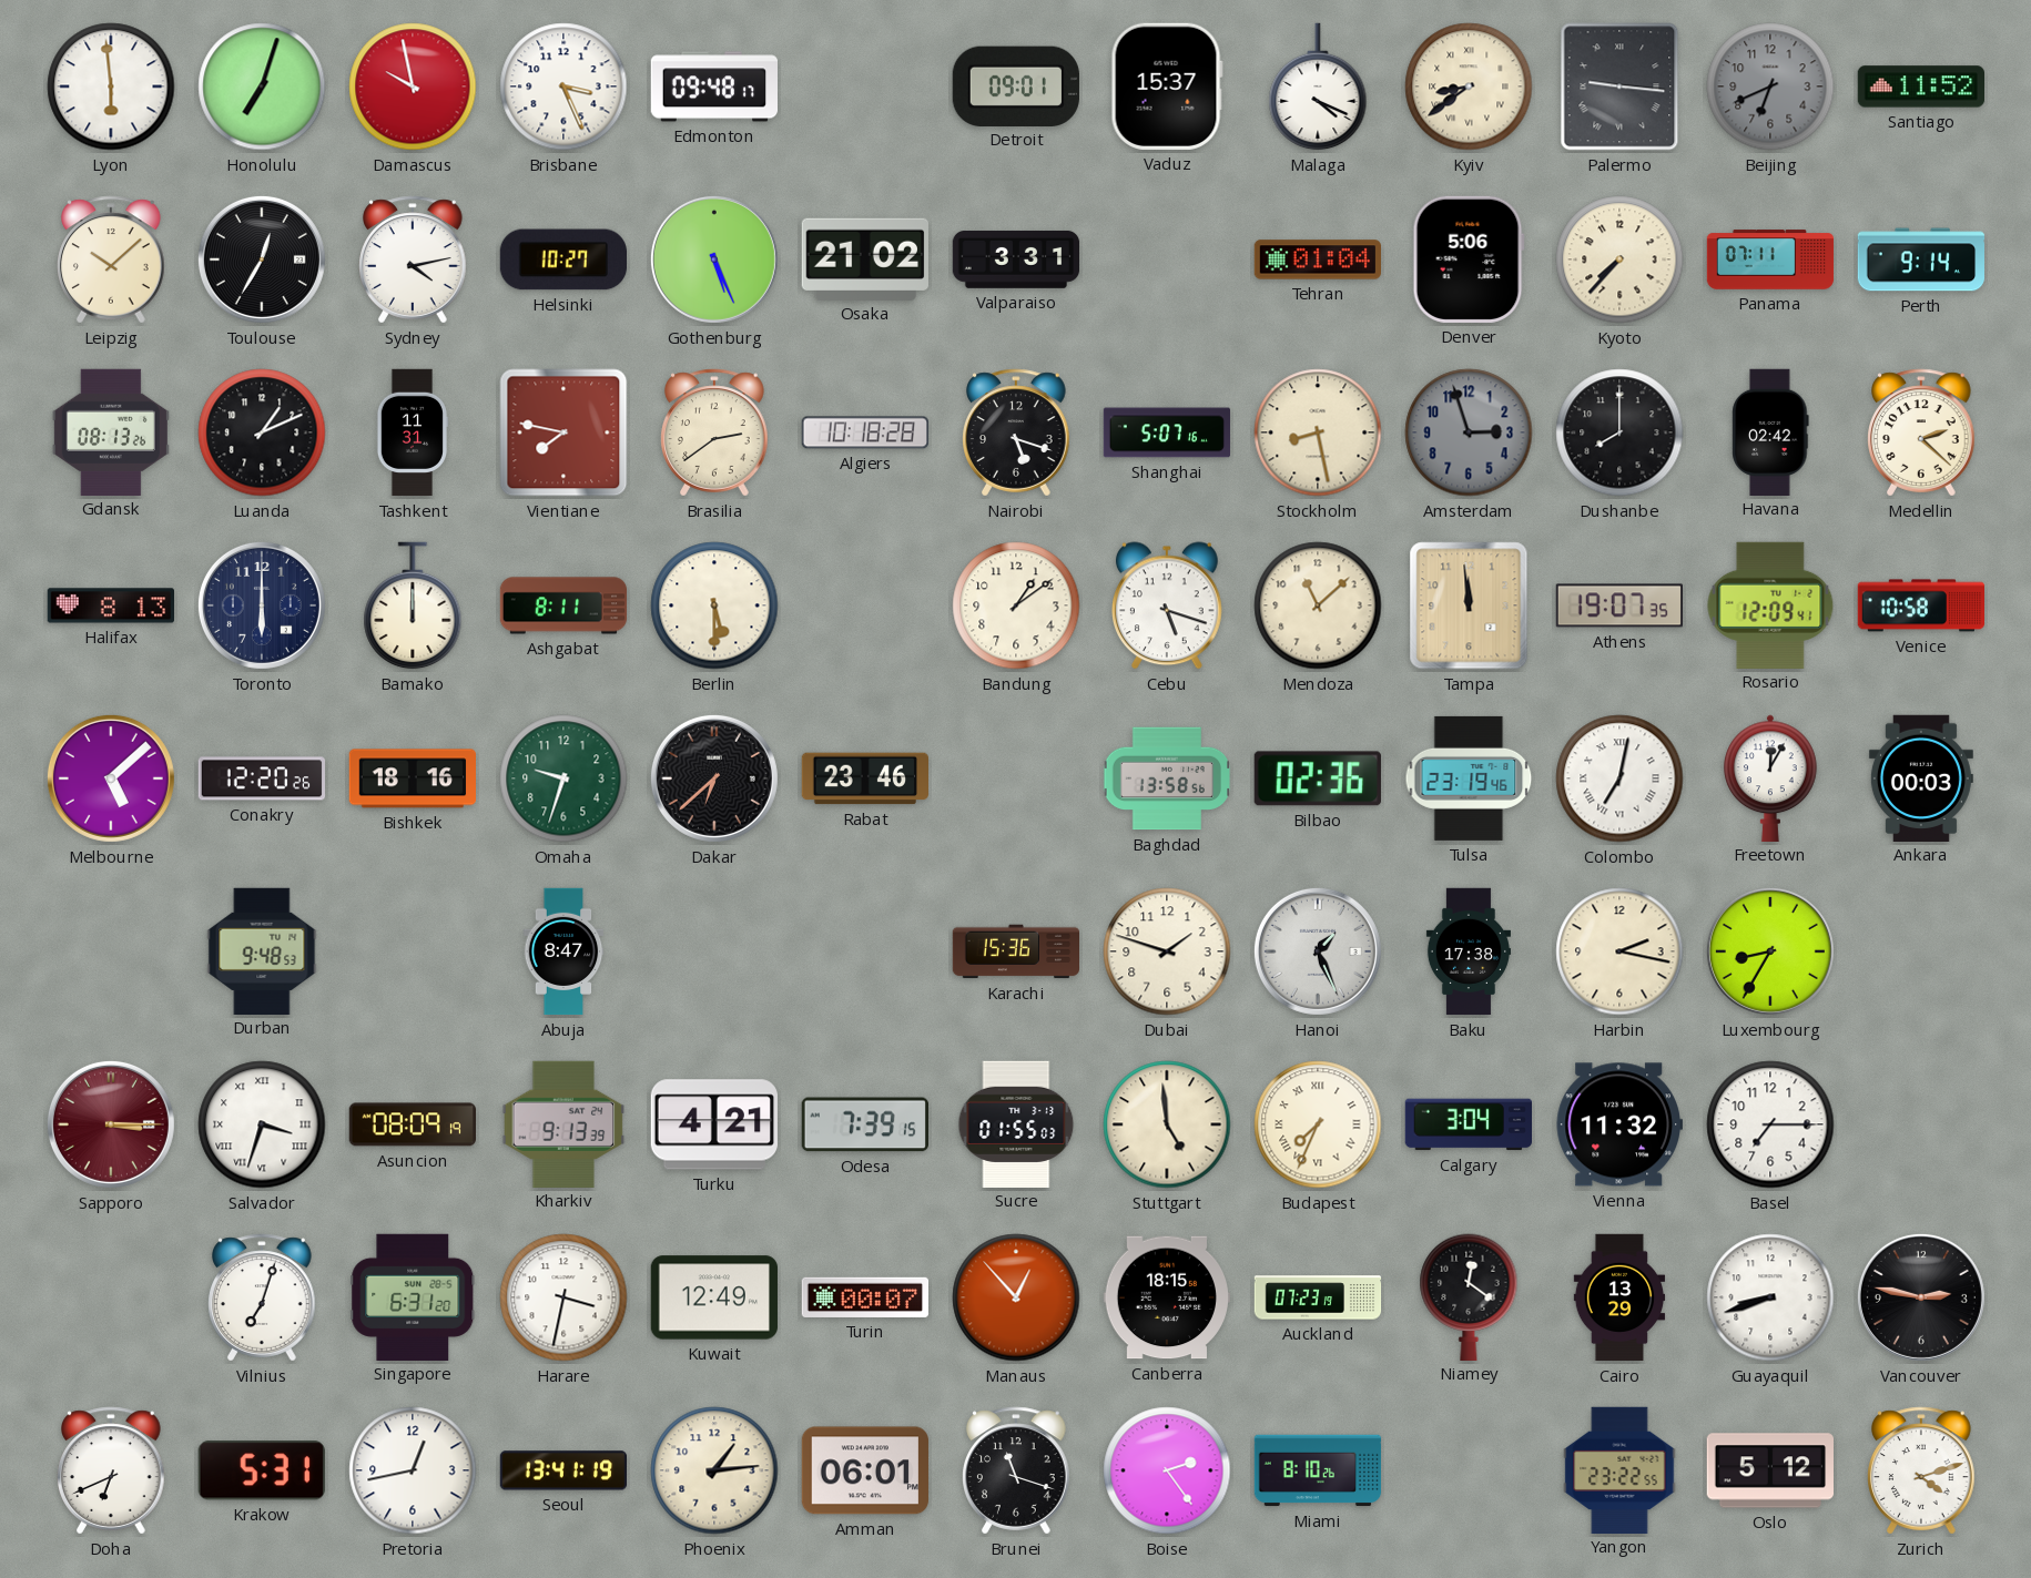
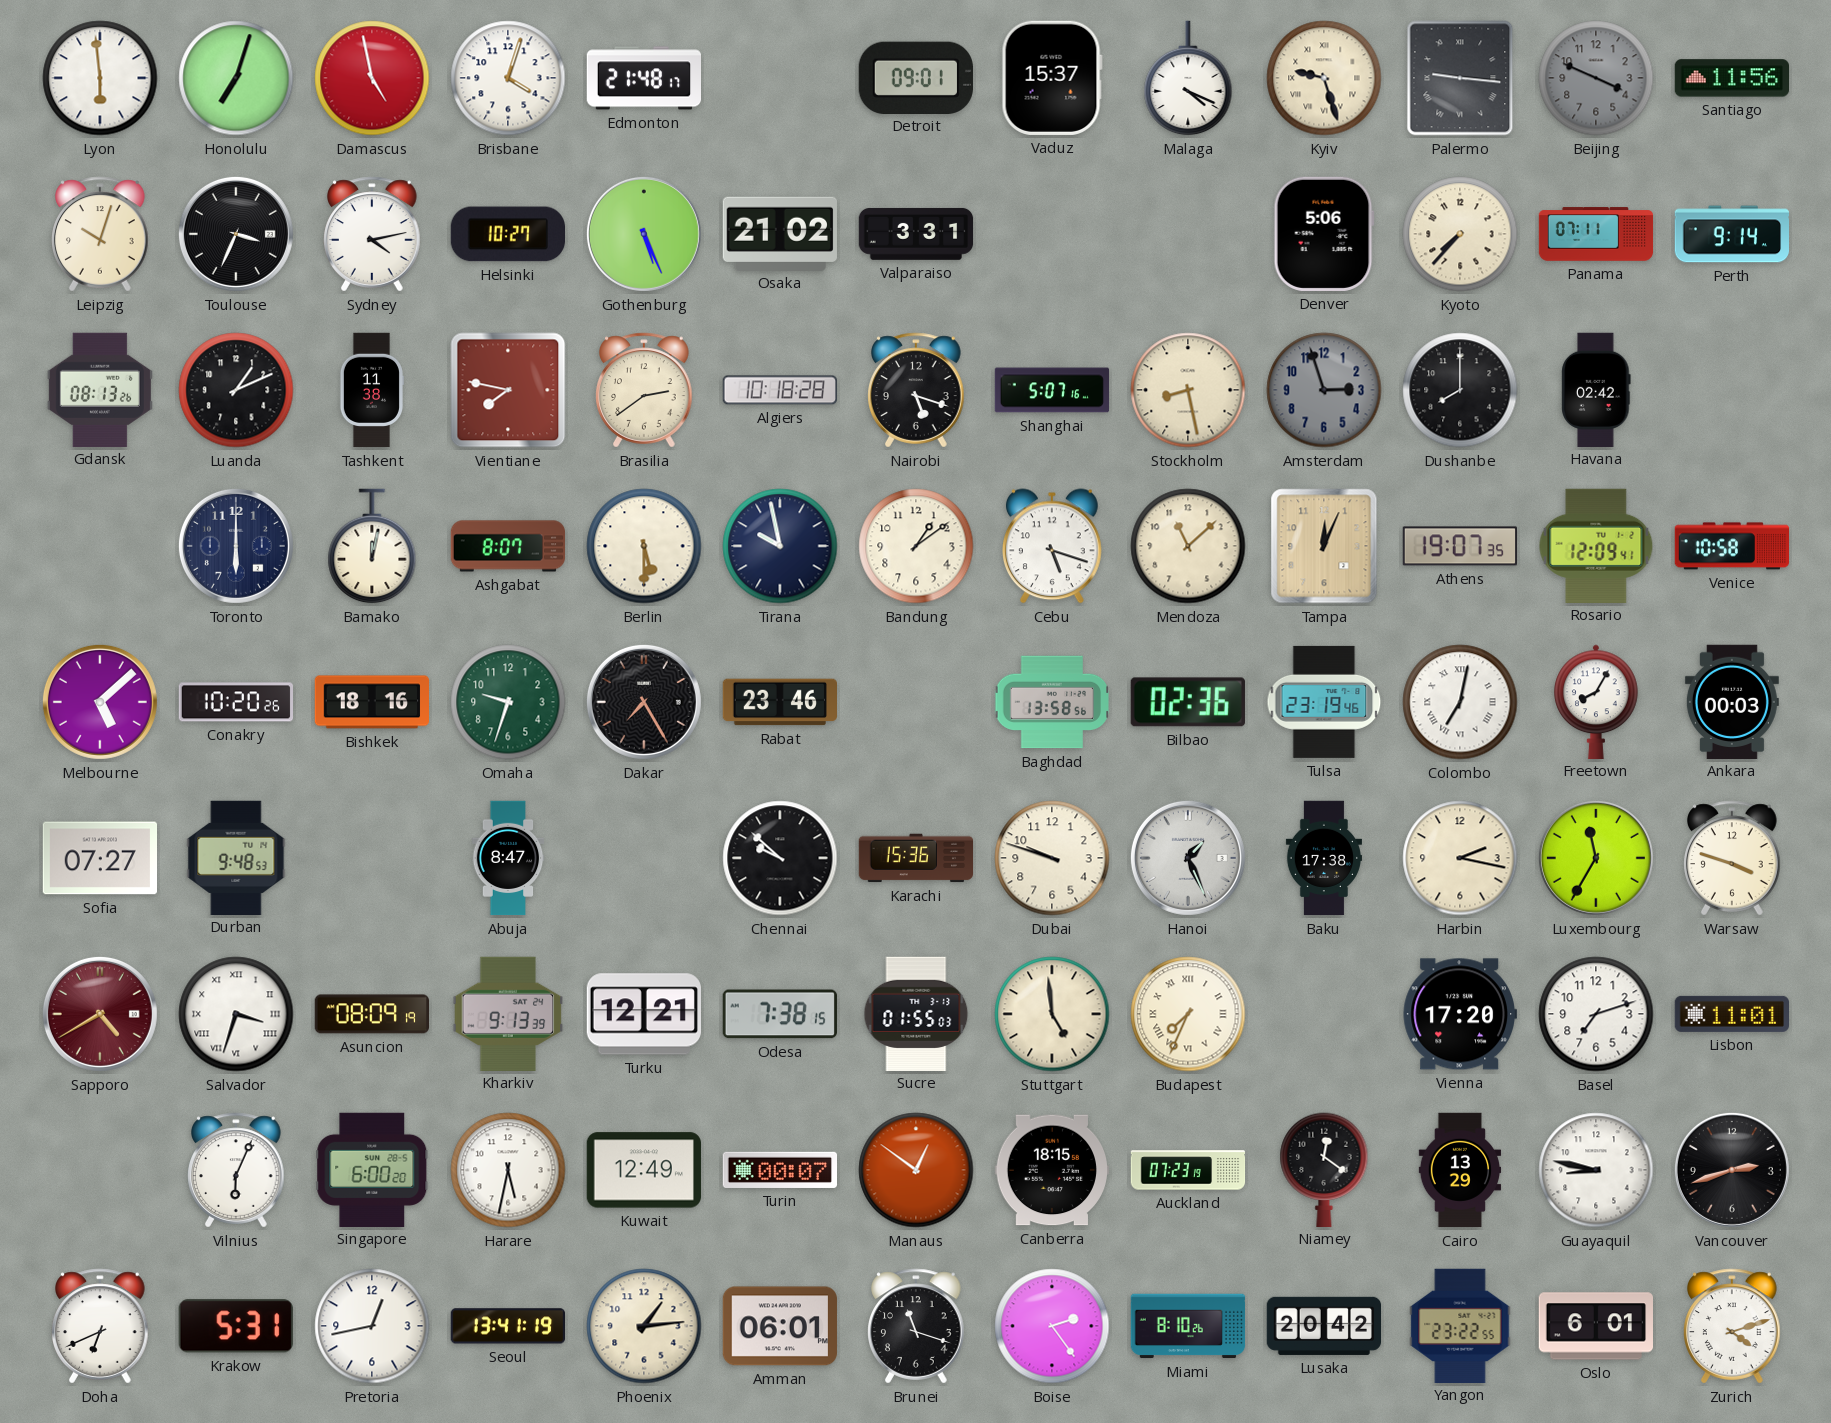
Damascus: 9:58 -> 4:58 (372, 78)
Brisbane: 3:26 -> 4:03 (508, 78)
Edmonton: 09:48 -> 21:48 (643, 78)
Kyiv: 8:39 -> 9:27 (1324, 78)
Beijing: 6:41 -> 3:49 (1596, 78)
Santiago: 11:52 -> 11:56 (1731, 78)
Leipzig: 10:08 -> 10:03 (100, 234)
Toulouse: 12:35 -> 3:34 (236, 234)
Tehran: 01:04 -> none (1317, 259)
Tashkent: 11:31 -> 11:38 (371, 390)
Medellin: 2:22 -> none (1921, 432)
Halifax: 8:13 -> none (110, 605)
Bamako: 12:00 -> 12:02 (372, 546)
Ashgabat: 8:11 -> 8:07 (508, 546)
Tirana: none -> 9:58 (780, 546)
Tampa: 11:59 -> 12:04 (1324, 546)
Conakry: 12:20 -> 10:20 (235, 702)
Dakar: 6:38 -> 7:25 (644, 702)
Freetown: 12:05 -> 8:05 (1596, 701)
Sofia: none -> 07:27 (99, 858)
Chennai: none -> 9:52 (780, 858)
Dubai: 1:48 -> 9:48 (1052, 858)
Luxembourg: 8:35 -> 11:35 (1596, 858)
Warsaw: none -> 3:48 (1732, 858)
Sapporo: 3:15 -> 4:40 (100, 1014)
Turku: 4:21 -> 12:21 (644, 1014)
Odesa: 7:39 -> 7:38 (780, 1014)
Calgary: 3:04 -> none (1468, 1124)
Vienna: 11:32 -> 17:20 (1460, 1014)
Basel: 7:15 -> 7:12 (1596, 1014)
Lisbon: none -> 11:01 (1731, 1014)
Vilnius: 7:03 -> 6:04 (236, 1170)
Singapore: 6:31 -> 6:00 (372, 1169)
Harare: 3:32 -> 5:32 (508, 1170)
Manaus: 12:53 -> 12:51 (916, 1170)
Guayaquil: 8:42 -> 8:47 (1596, 1170)
Vancouver: 2:47 -> 2:42 (1732, 1170)
Lusaka: none -> 20:42 (1323, 1326)
Oslo: 5:12 -> 6:01 (1595, 1326)
